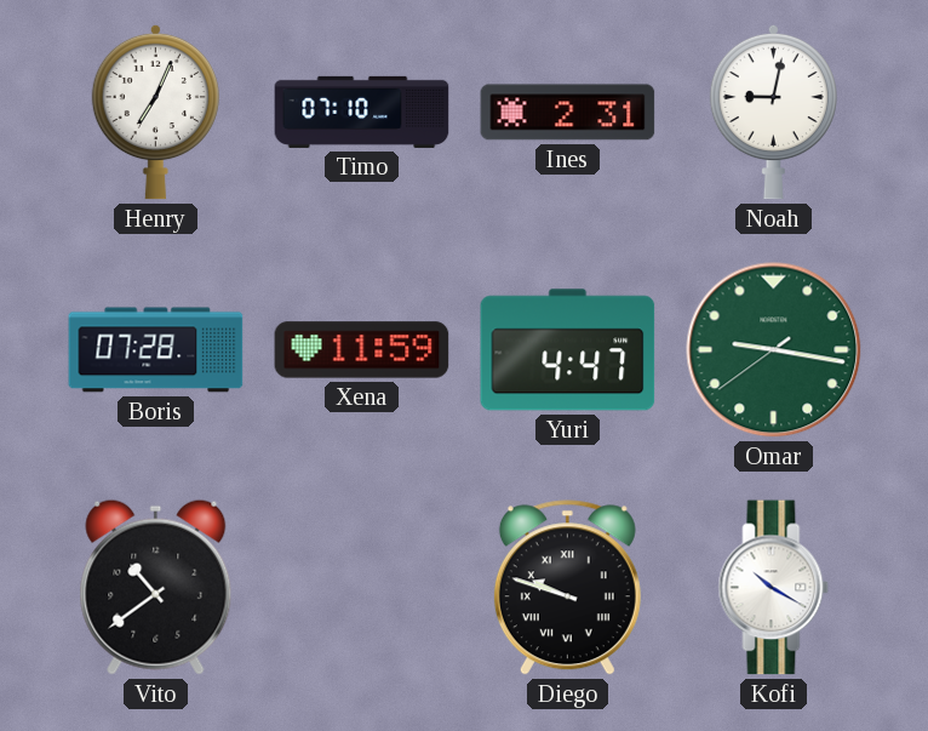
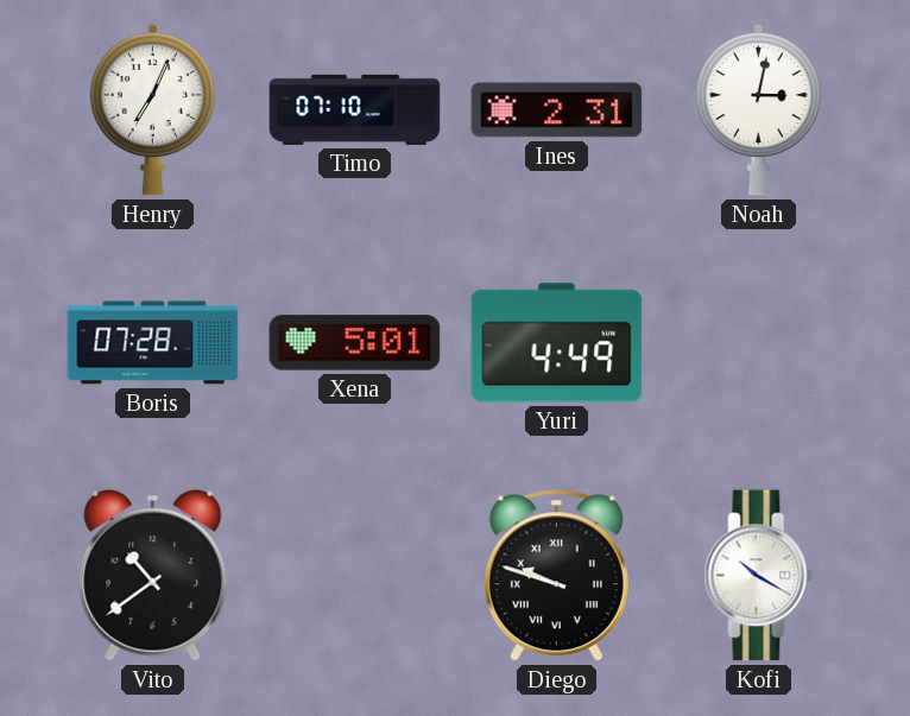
Noah: 9:02 -> 3:02 (758, 109)
Xena: 11:59 -> 5:01 (355, 343)
Yuri: 4:47 -> 4:49 (557, 343)
Omar: 9:16 -> none (774, 350)
